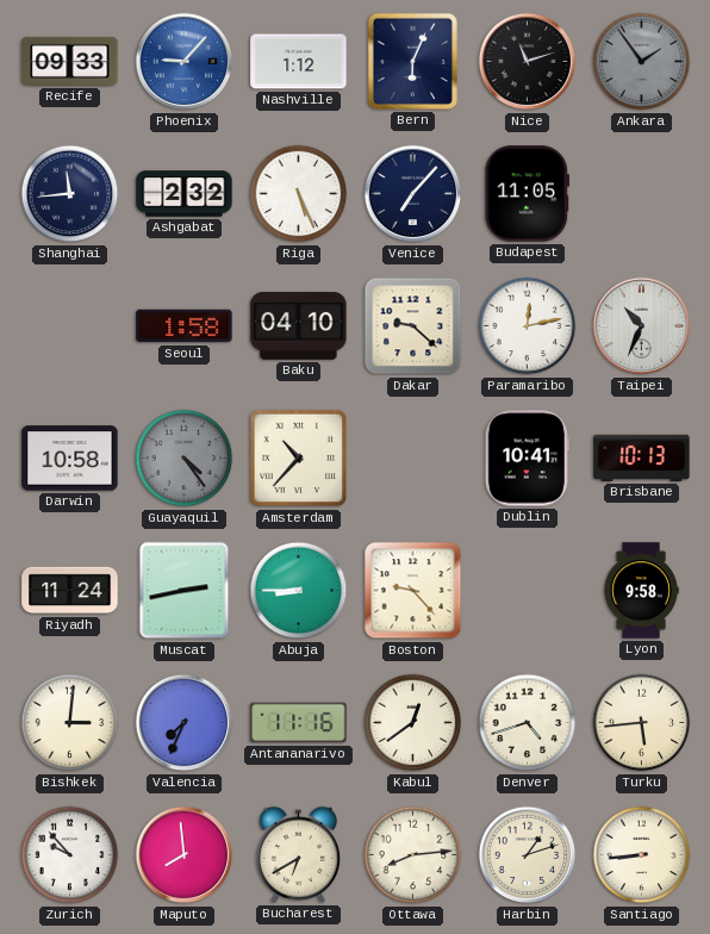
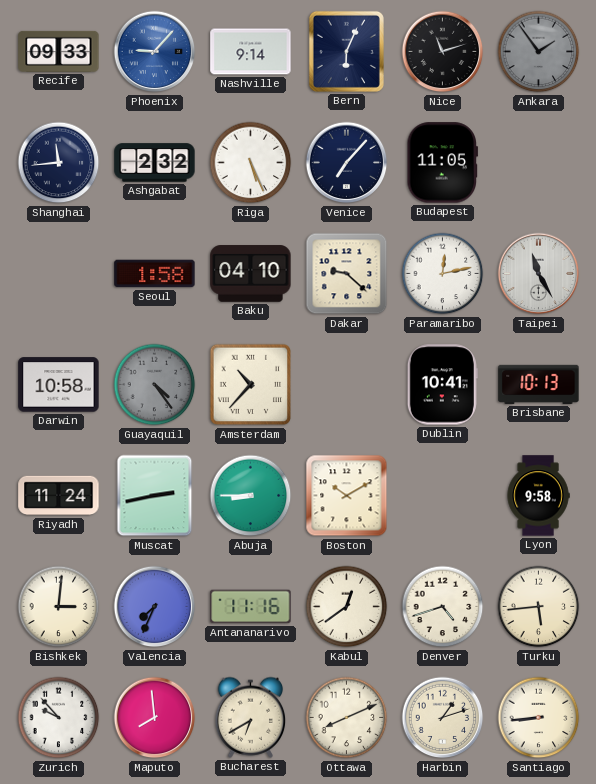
Nashville: 1:12 -> 9:14 (251, 52)
Taipei: 10:34 -> 11:25 (539, 274)
Boston: 9:23 -> 10:10 (347, 496)
Ottawa: 8:14 -> 8:11 (347, 718)
